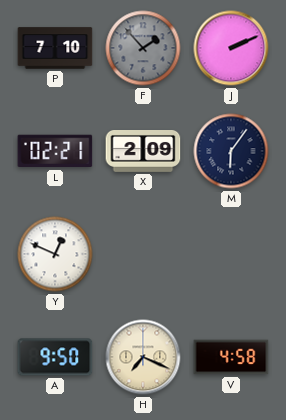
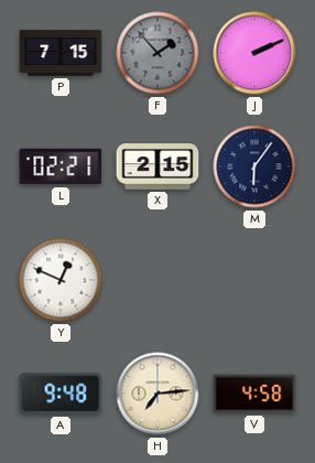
P: 7:10 -> 7:15 (61, 53)
X: 2:09 -> 2:15 (157, 168)
A: 9:50 -> 9:48 (61, 394)
H: 7:19 -> 7:14 (157, 394)
